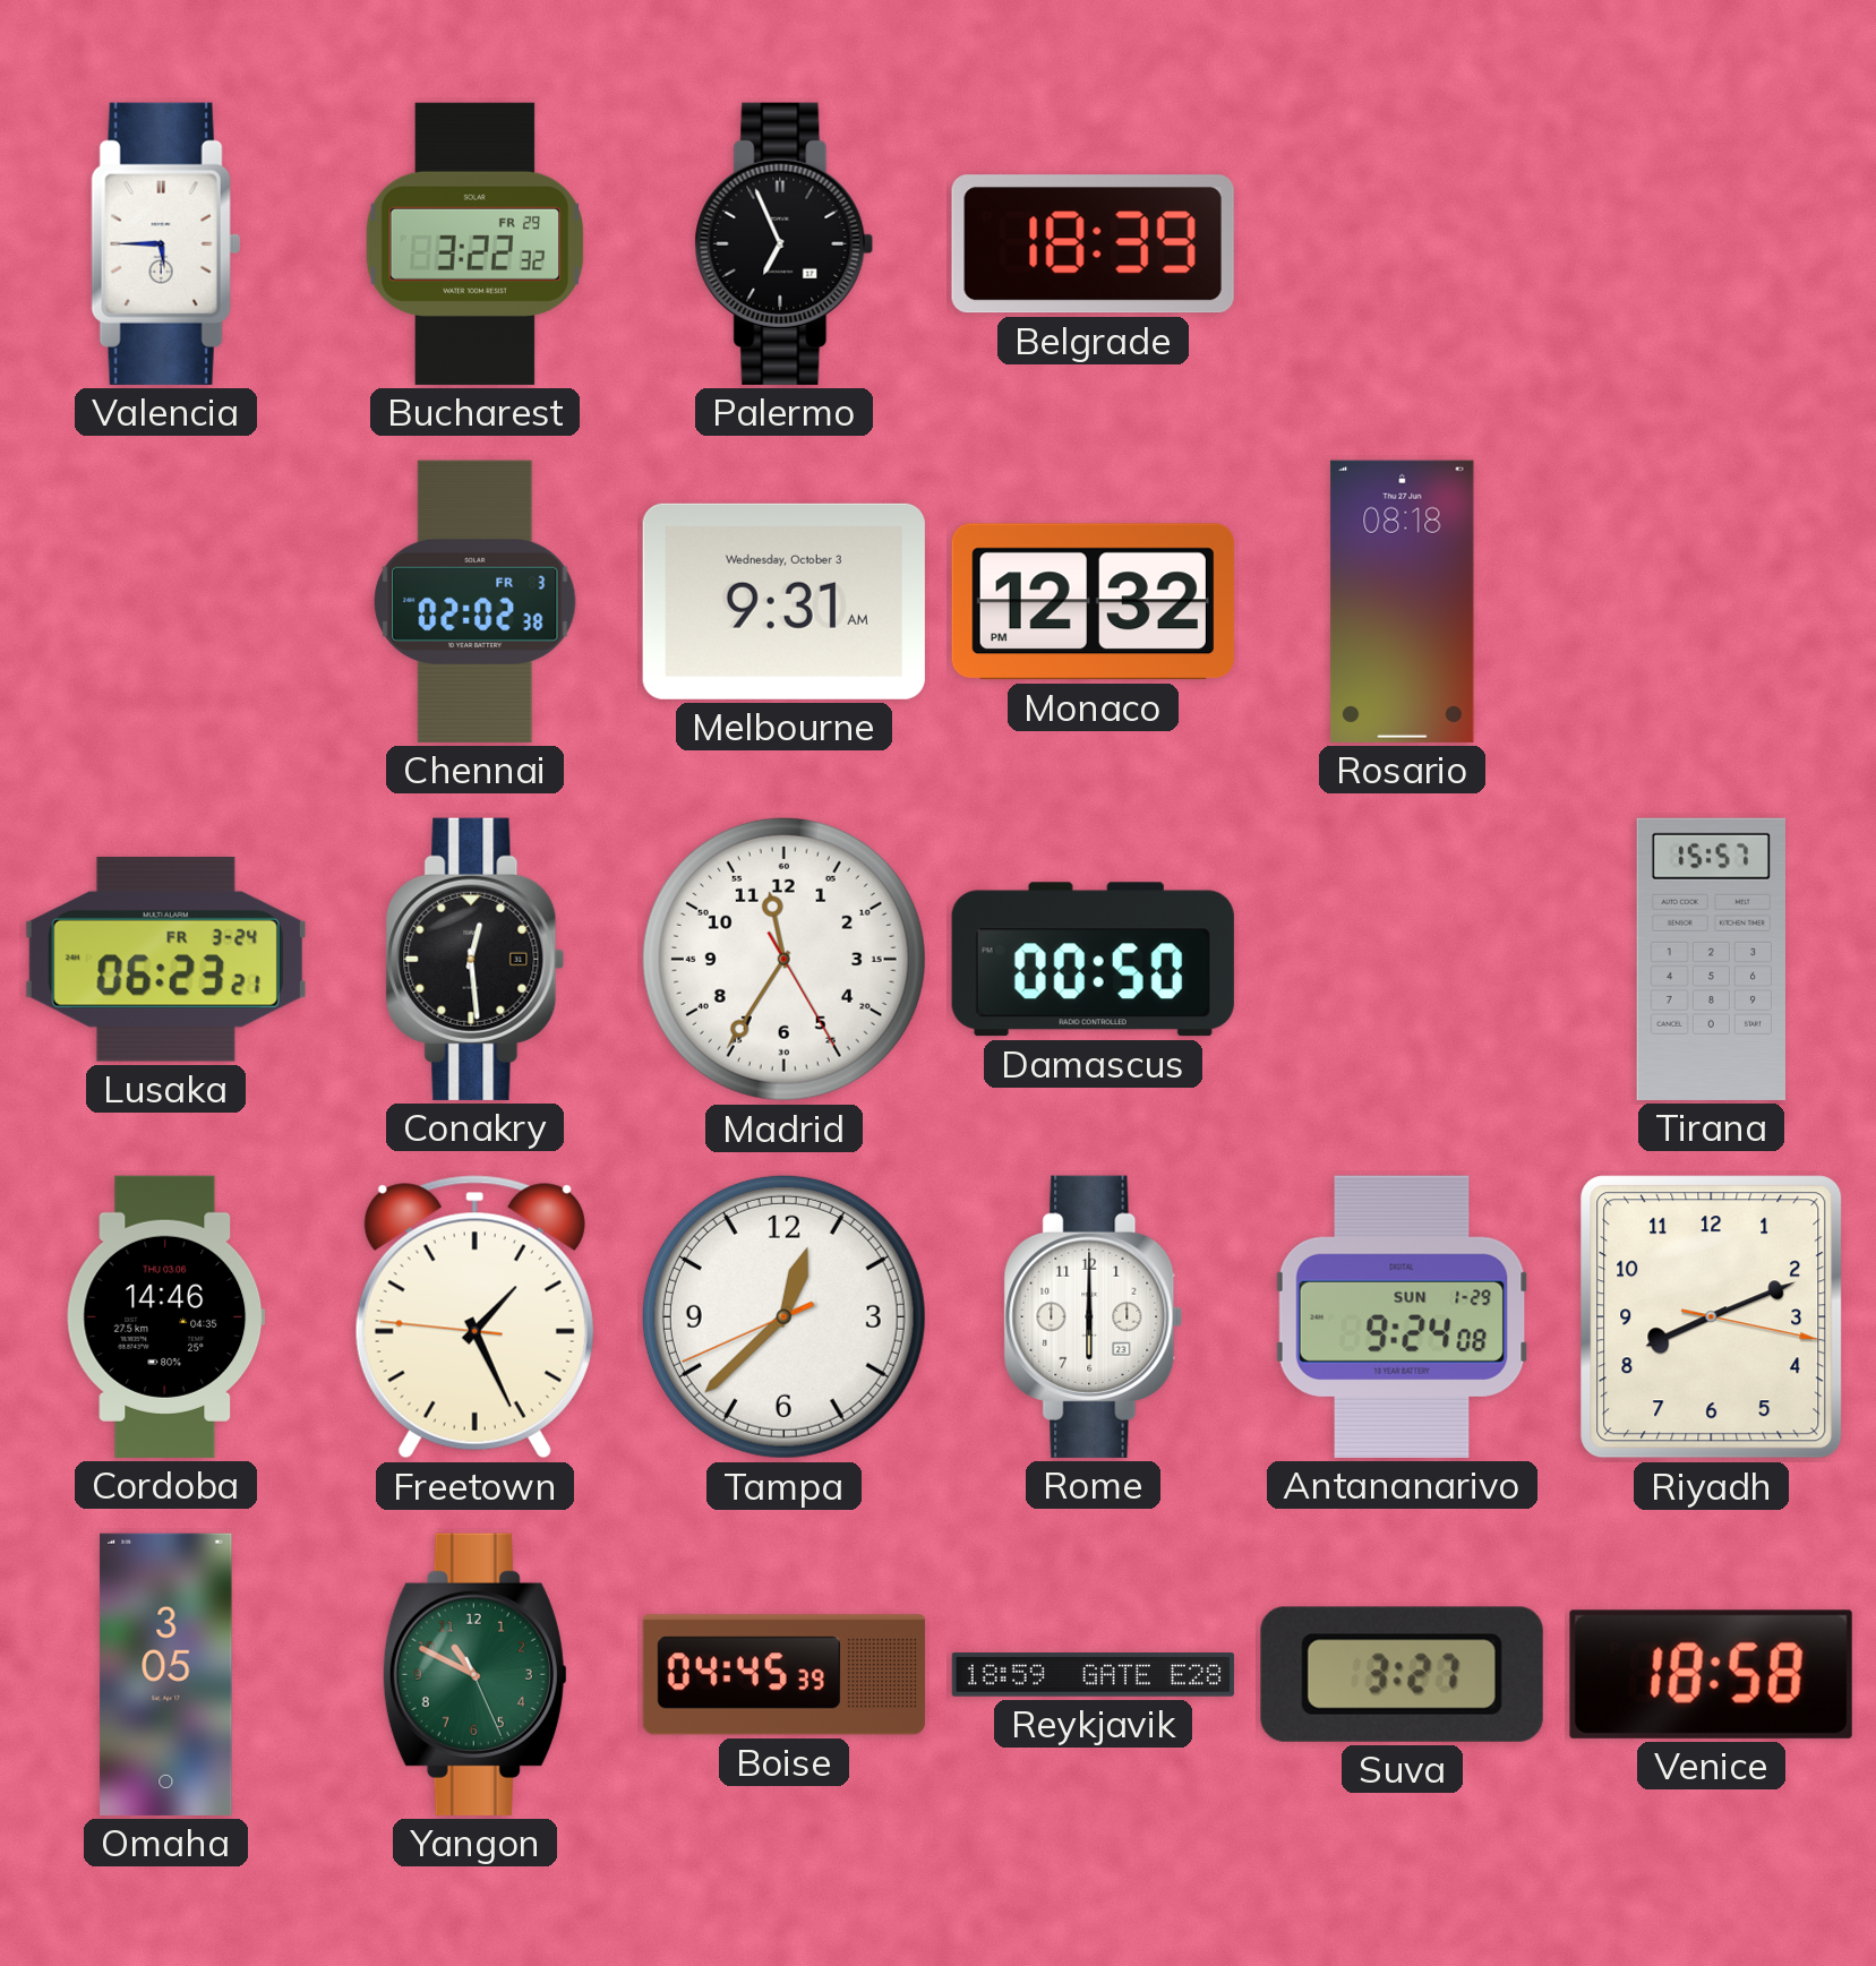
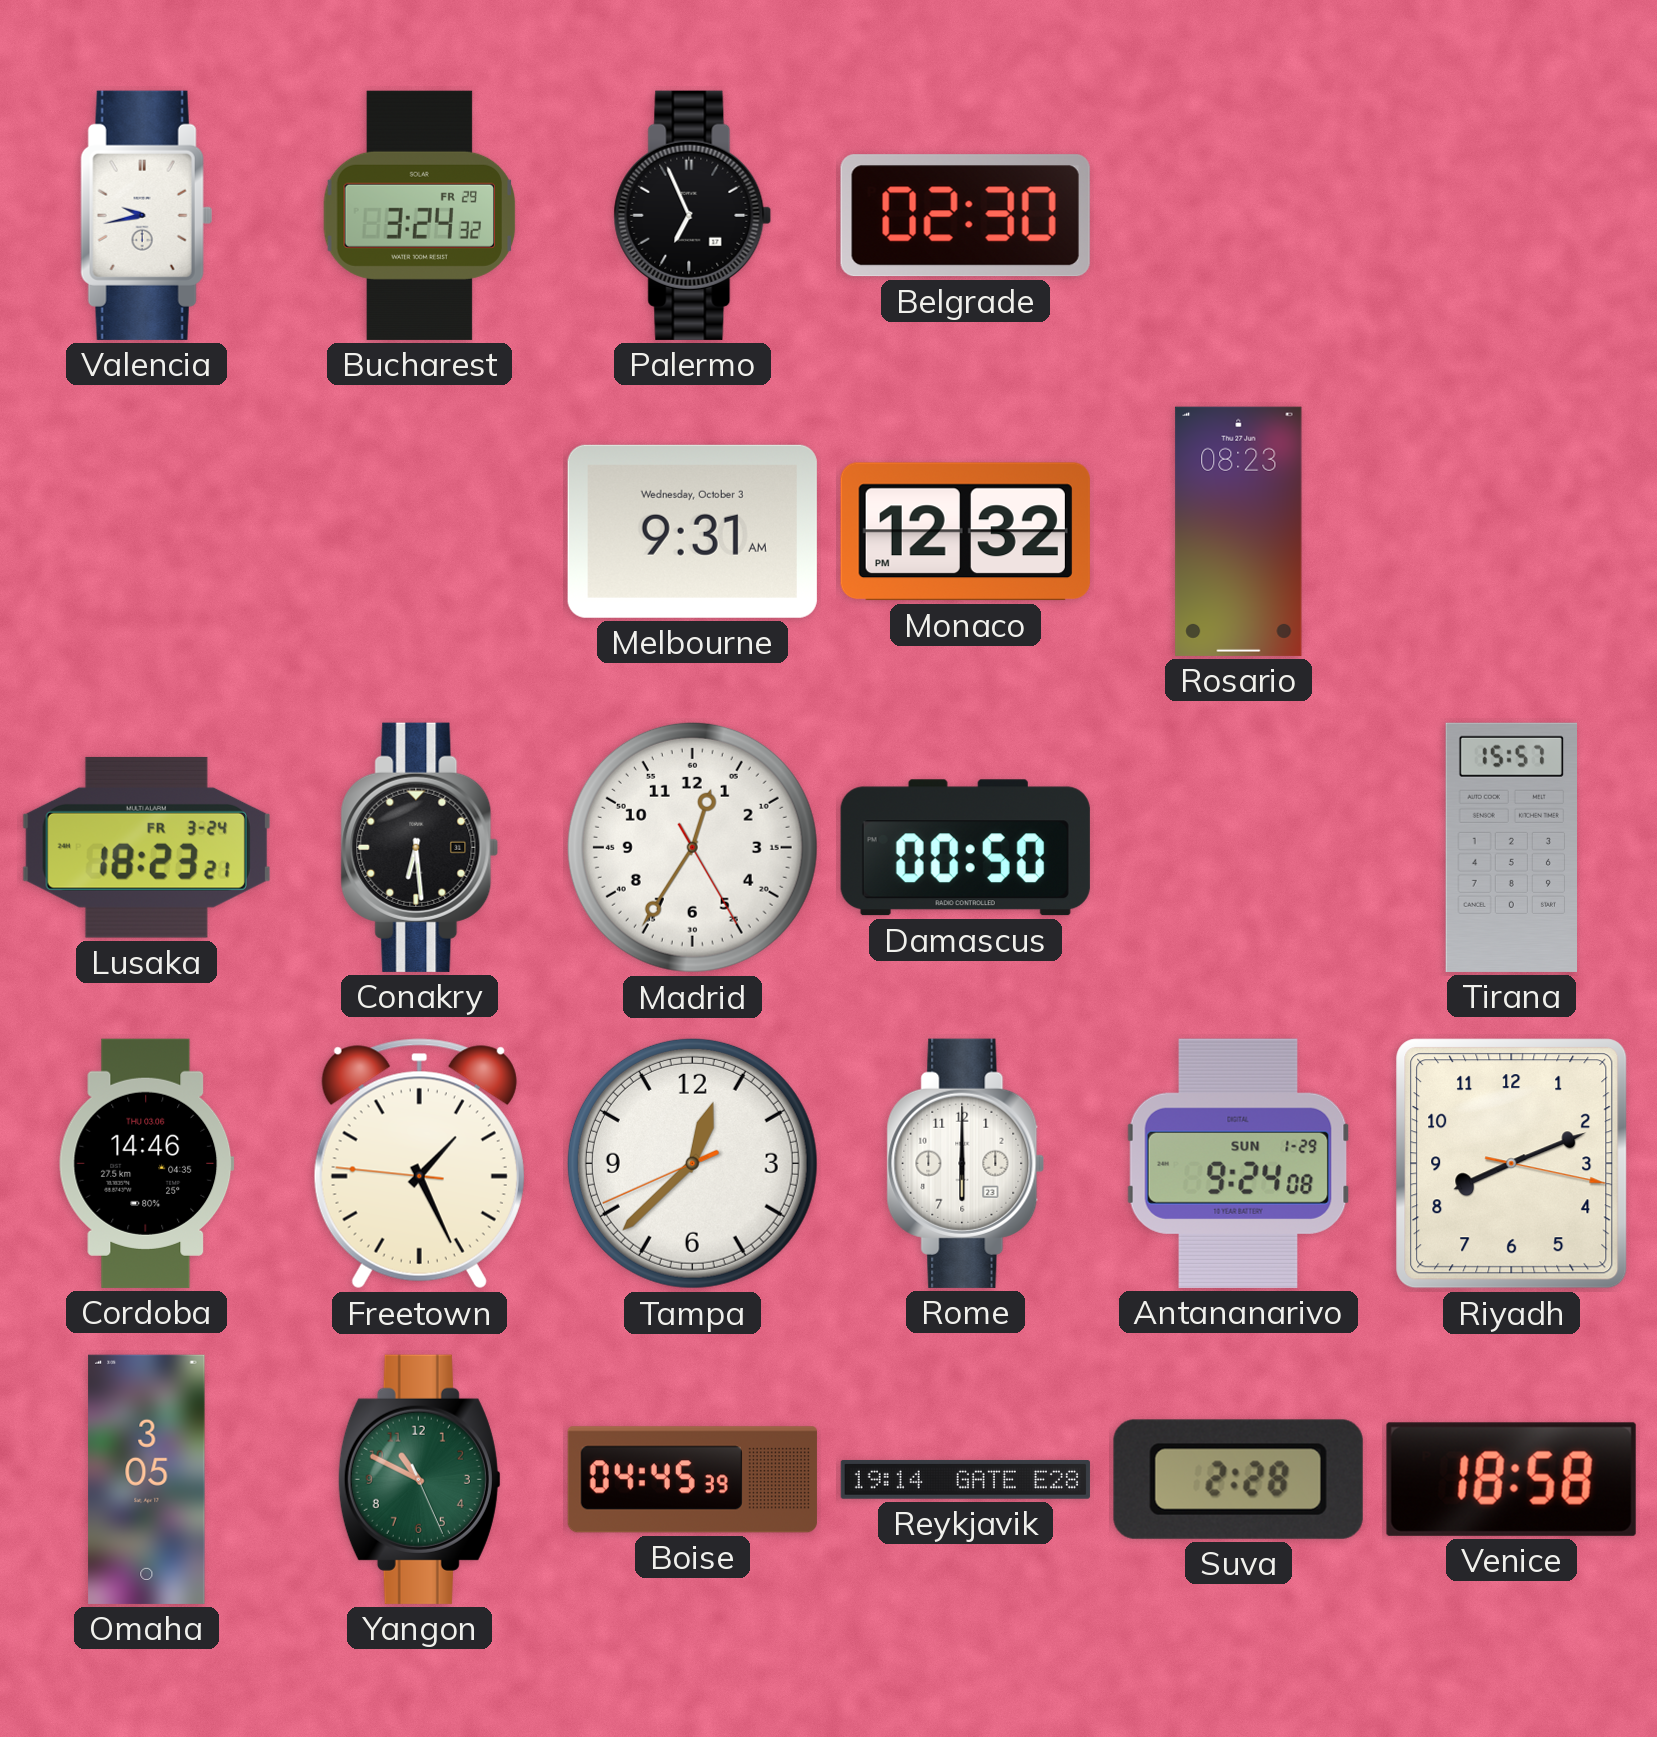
Valencia: 5:45 -> 9:43 (147, 215)
Bucharest: 3:22 -> 3:24 (420, 215)
Belgrade: 18:39 -> 02:30 (965, 216)
Chennai: 02:02 -> none (476, 601)
Rosario: 08:18 -> 08:23 (1239, 531)
Lusaka: 06:23 -> 18:23 (146, 847)
Conakry: 12:29 -> 6:29 (420, 847)
Madrid: 11:35 -> 12:35 (692, 847)
Reykjavik: 18:59 -> 19:14 (965, 1480)
Suva: 3:27 -> 2:28 (1238, 1479)
